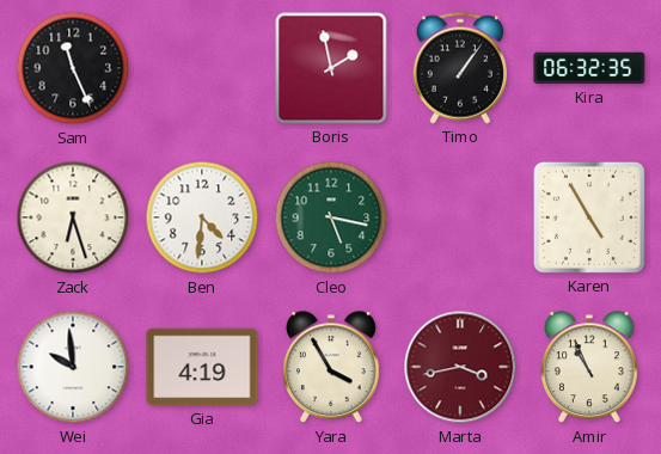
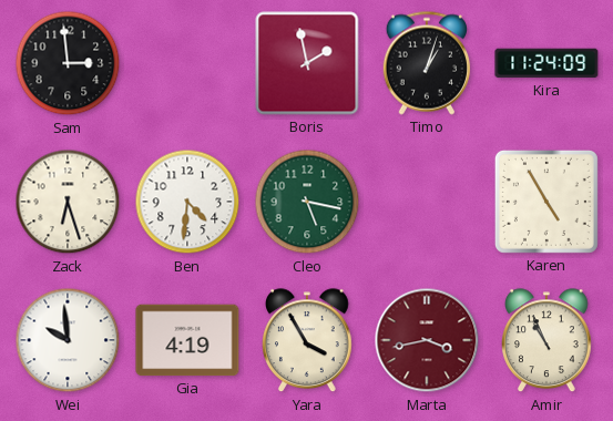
Sam: 11:26 -> 2:59 (68, 63)
Timo: 1:06 -> 1:03 (426, 63)
Kira: 06:32 -> 11:24 (546, 63)
